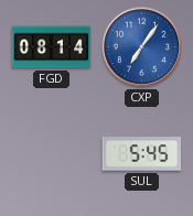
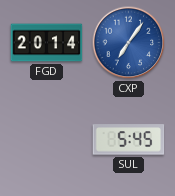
FGD: 08:14 -> 20:14 (47, 43)
